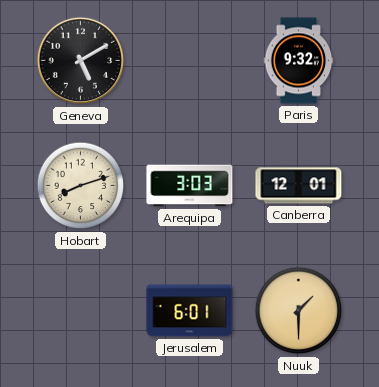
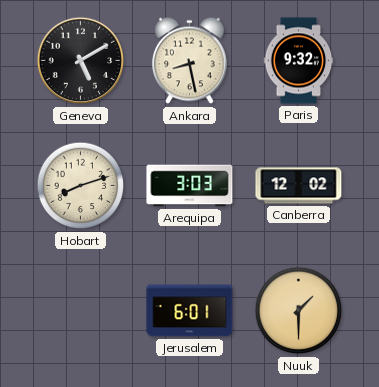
Ankara: none -> 8:28 (190, 61)
Canberra: 12:01 -> 12:02 (299, 186)
